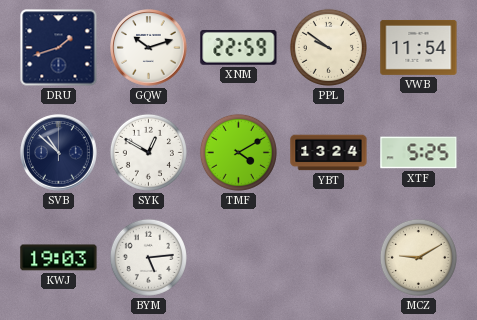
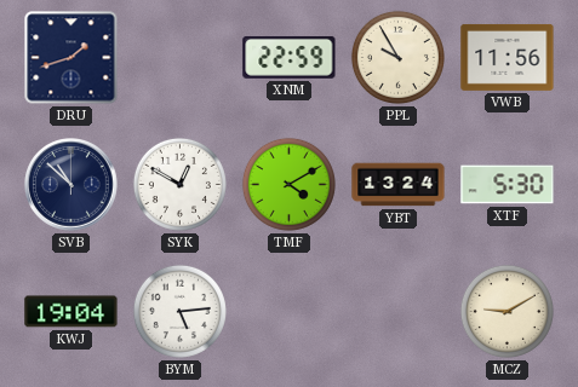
GQW: 10:12 -> none (149, 48)
PPL: 9:51 -> 9:55 (397, 57)
VWB: 11:54 -> 11:56 (508, 57)
XTF: 5:25 -> 5:30 (508, 185)
KWJ: 19:03 -> 19:04 (71, 312)
